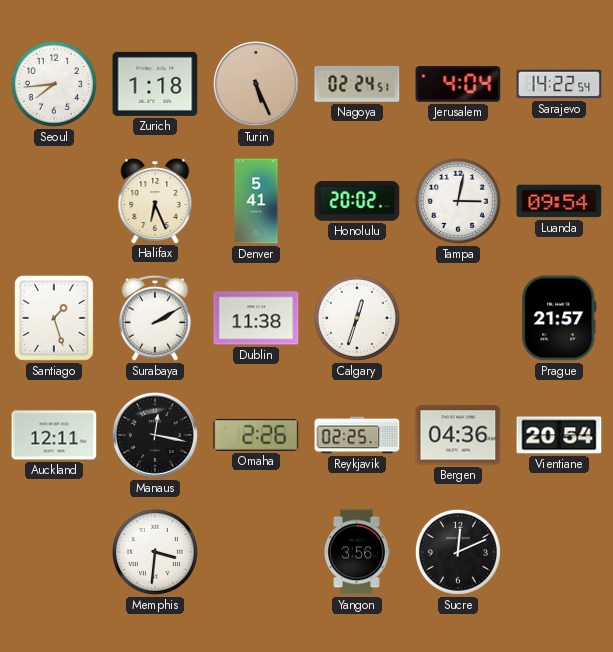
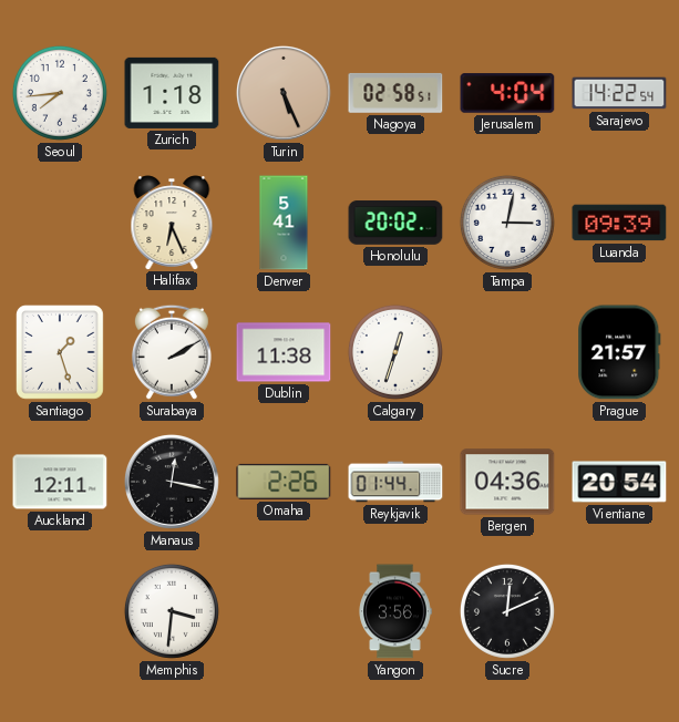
Nagoya: 02:24 -> 02:58 (395, 93)
Luanda: 09:54 -> 09:39 (619, 223)
Reykjavik: 02:25 -> 01:44 (395, 482)
